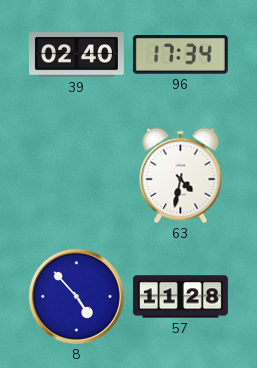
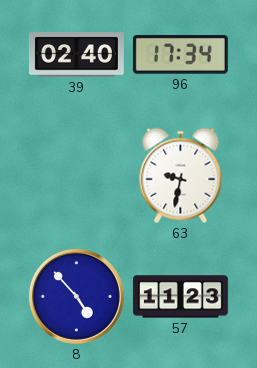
63: 4:32 -> 9:32 (181, 176)
57: 11:28 -> 11:23 (180, 297)
